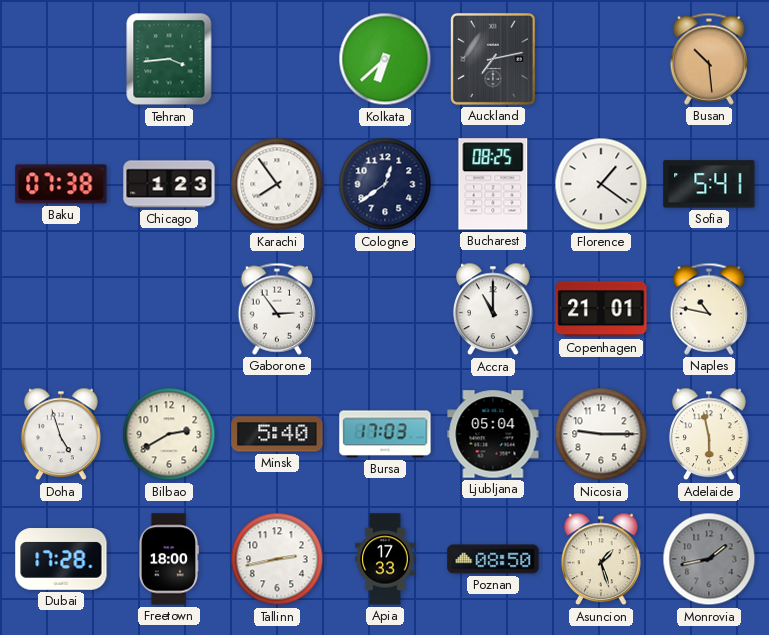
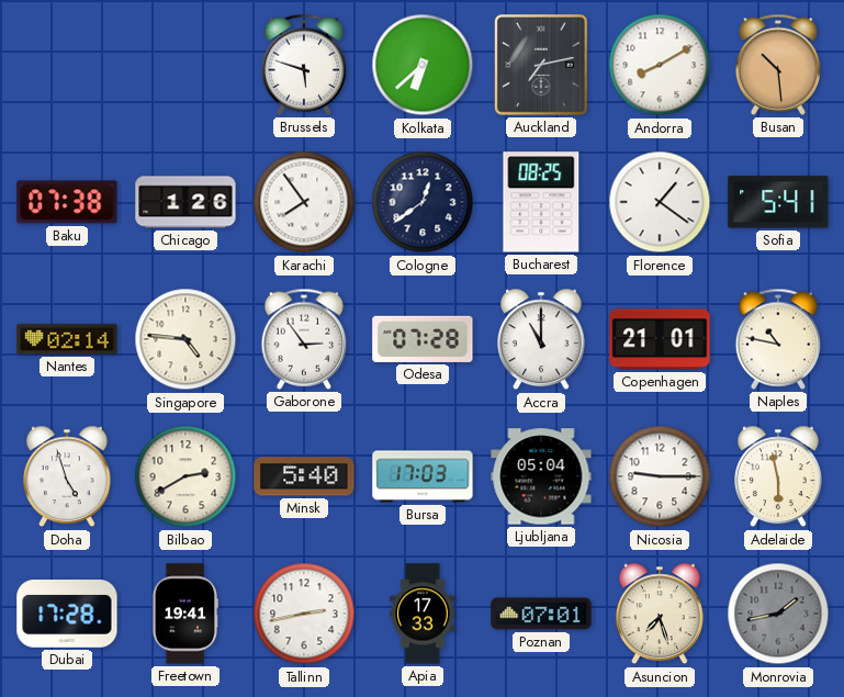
Tehran: 3:44 -> none (169, 59)
Brussels: none -> 5:48 (303, 65)
Andorra: none -> 8:10 (660, 65)
Chicago: 1:23 -> 1:26 (185, 202)
Nantes: none -> 02:14 (67, 339)
Singapore: none -> 4:46 (185, 339)
Odesa: none -> 07:28 (423, 339)
Freetown: 18:00 -> 19:41 (184, 614)
Poznan: 08:50 -> 07:01 (541, 614)
Asuncion: 1:27 -> 7:27 (661, 614)
